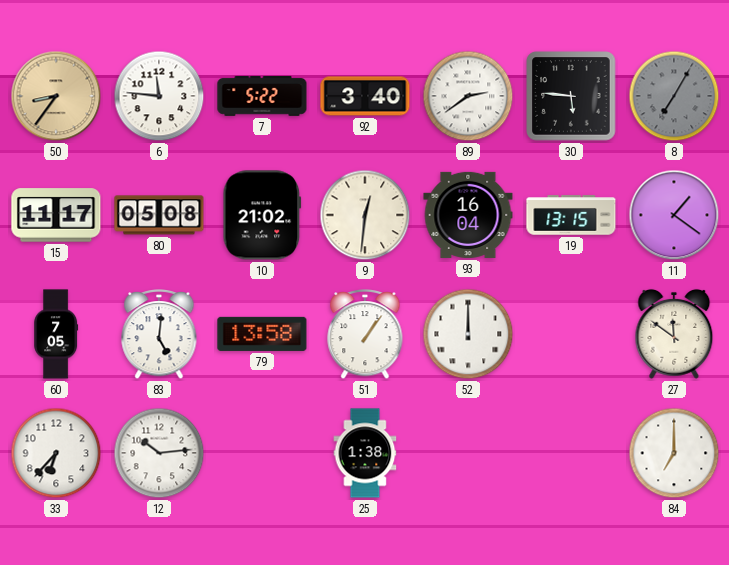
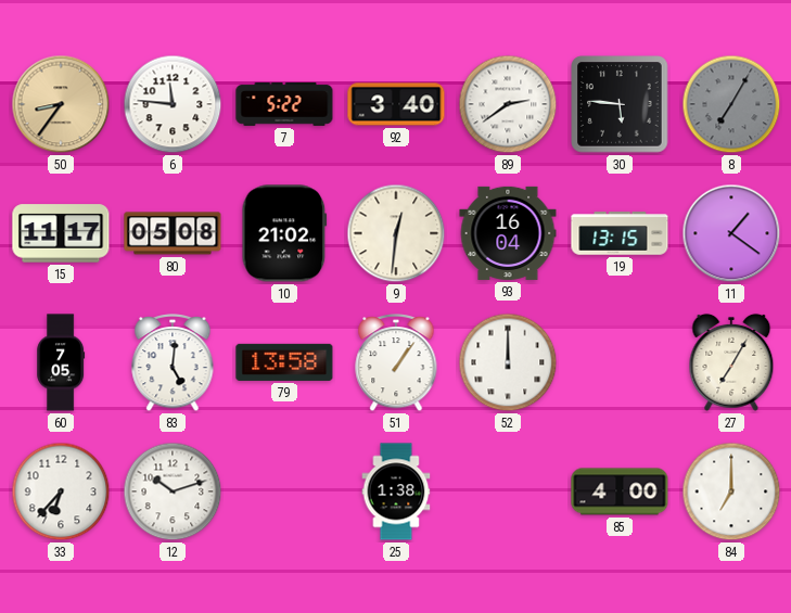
27: 11:51 -> 7:05 (731, 362)
12: 10:14 -> 10:12 (173, 491)
85: none -> 4:00 (620, 491)
